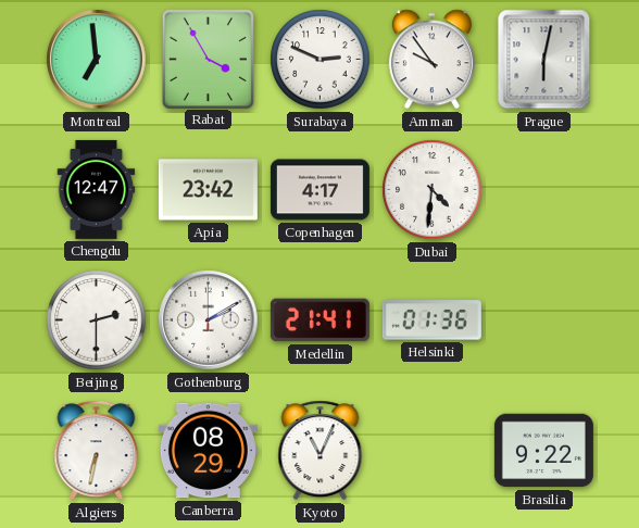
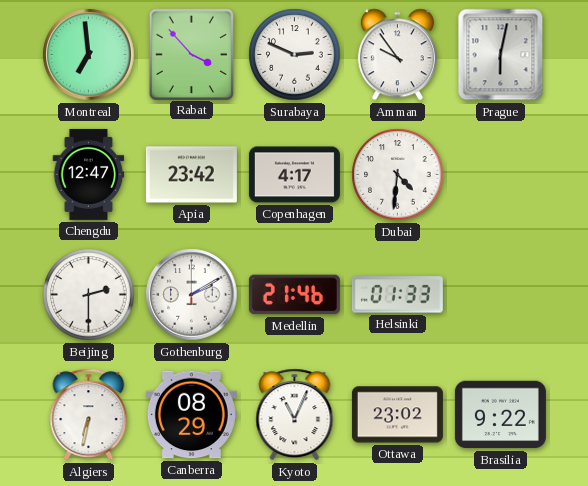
Rabat: 3:55 -> 3:53 (191, 54)
Medellin: 21:41 -> 21:46 (294, 295)
Helsinki: 01:36 -> 01:33 (397, 295)
Ottawa: none -> 23:02 (397, 415)
